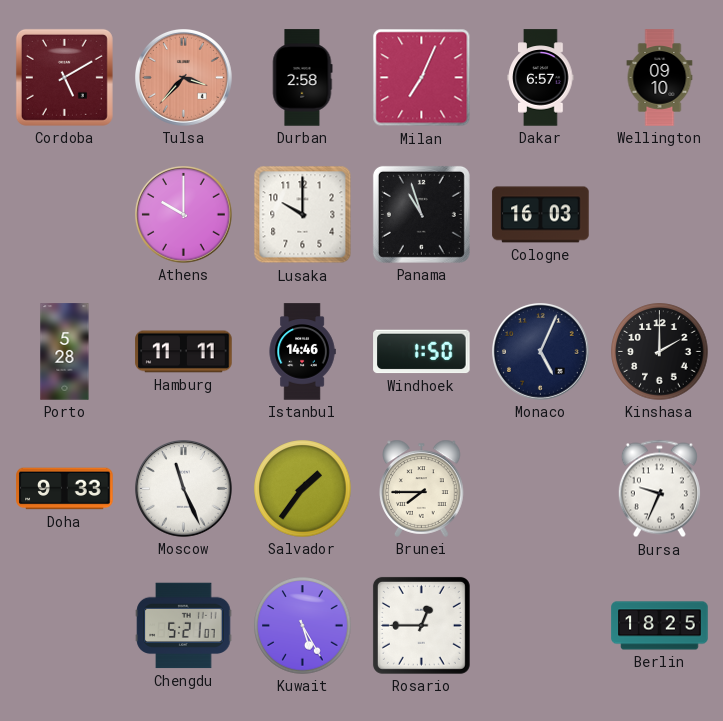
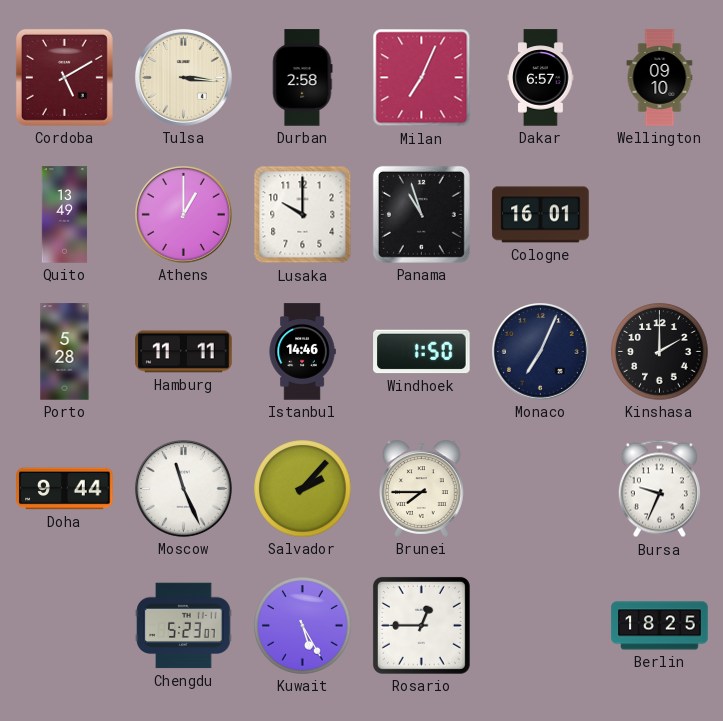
Tulsa: 3:37 -> 3:16 (184, 78)
Tulsa dial: salmon -> cream (184, 78)
Quito: none -> 13:49 (65, 215)
Athens: 10:00 -> 1:00 (184, 215)
Cologne: 16:03 -> 16:01 (541, 215)
Monaco: 5:04 -> 7:04 (541, 352)
Doha: 9:33 -> 9:44 (65, 489)
Salvador: 1:36 -> 2:07 (303, 489)
Chengdu: 5:21 -> 5:23 (184, 626)
